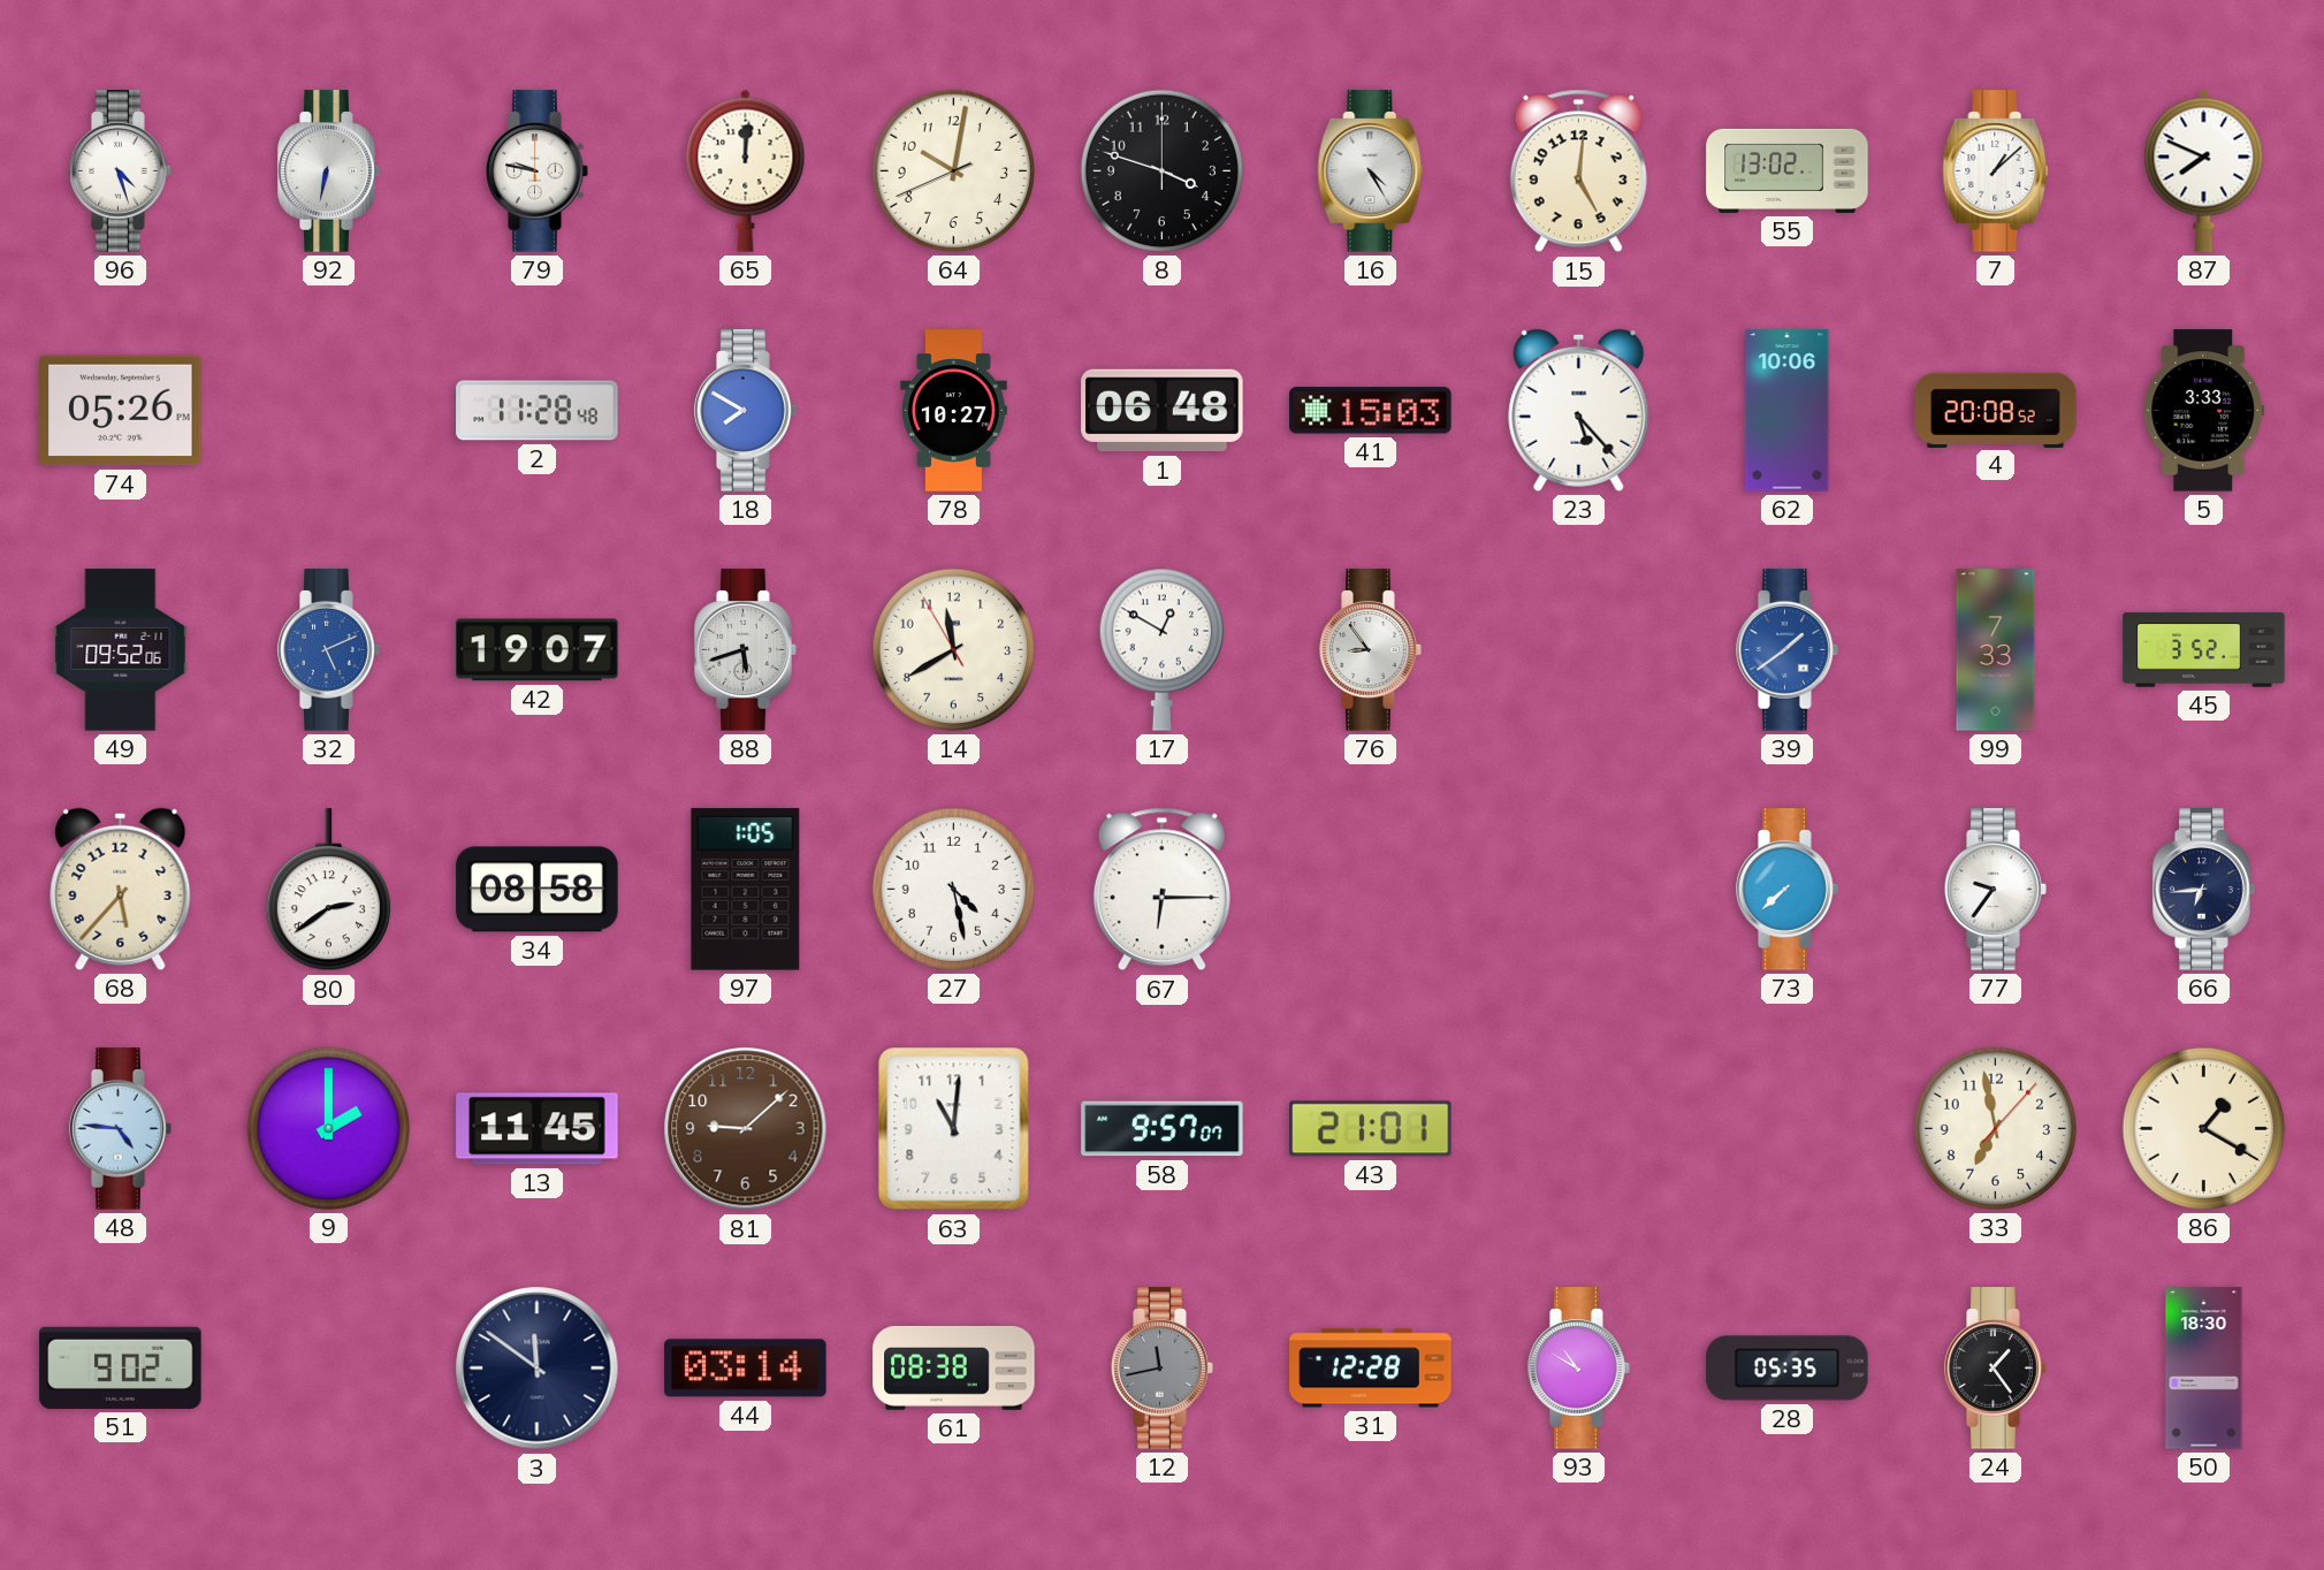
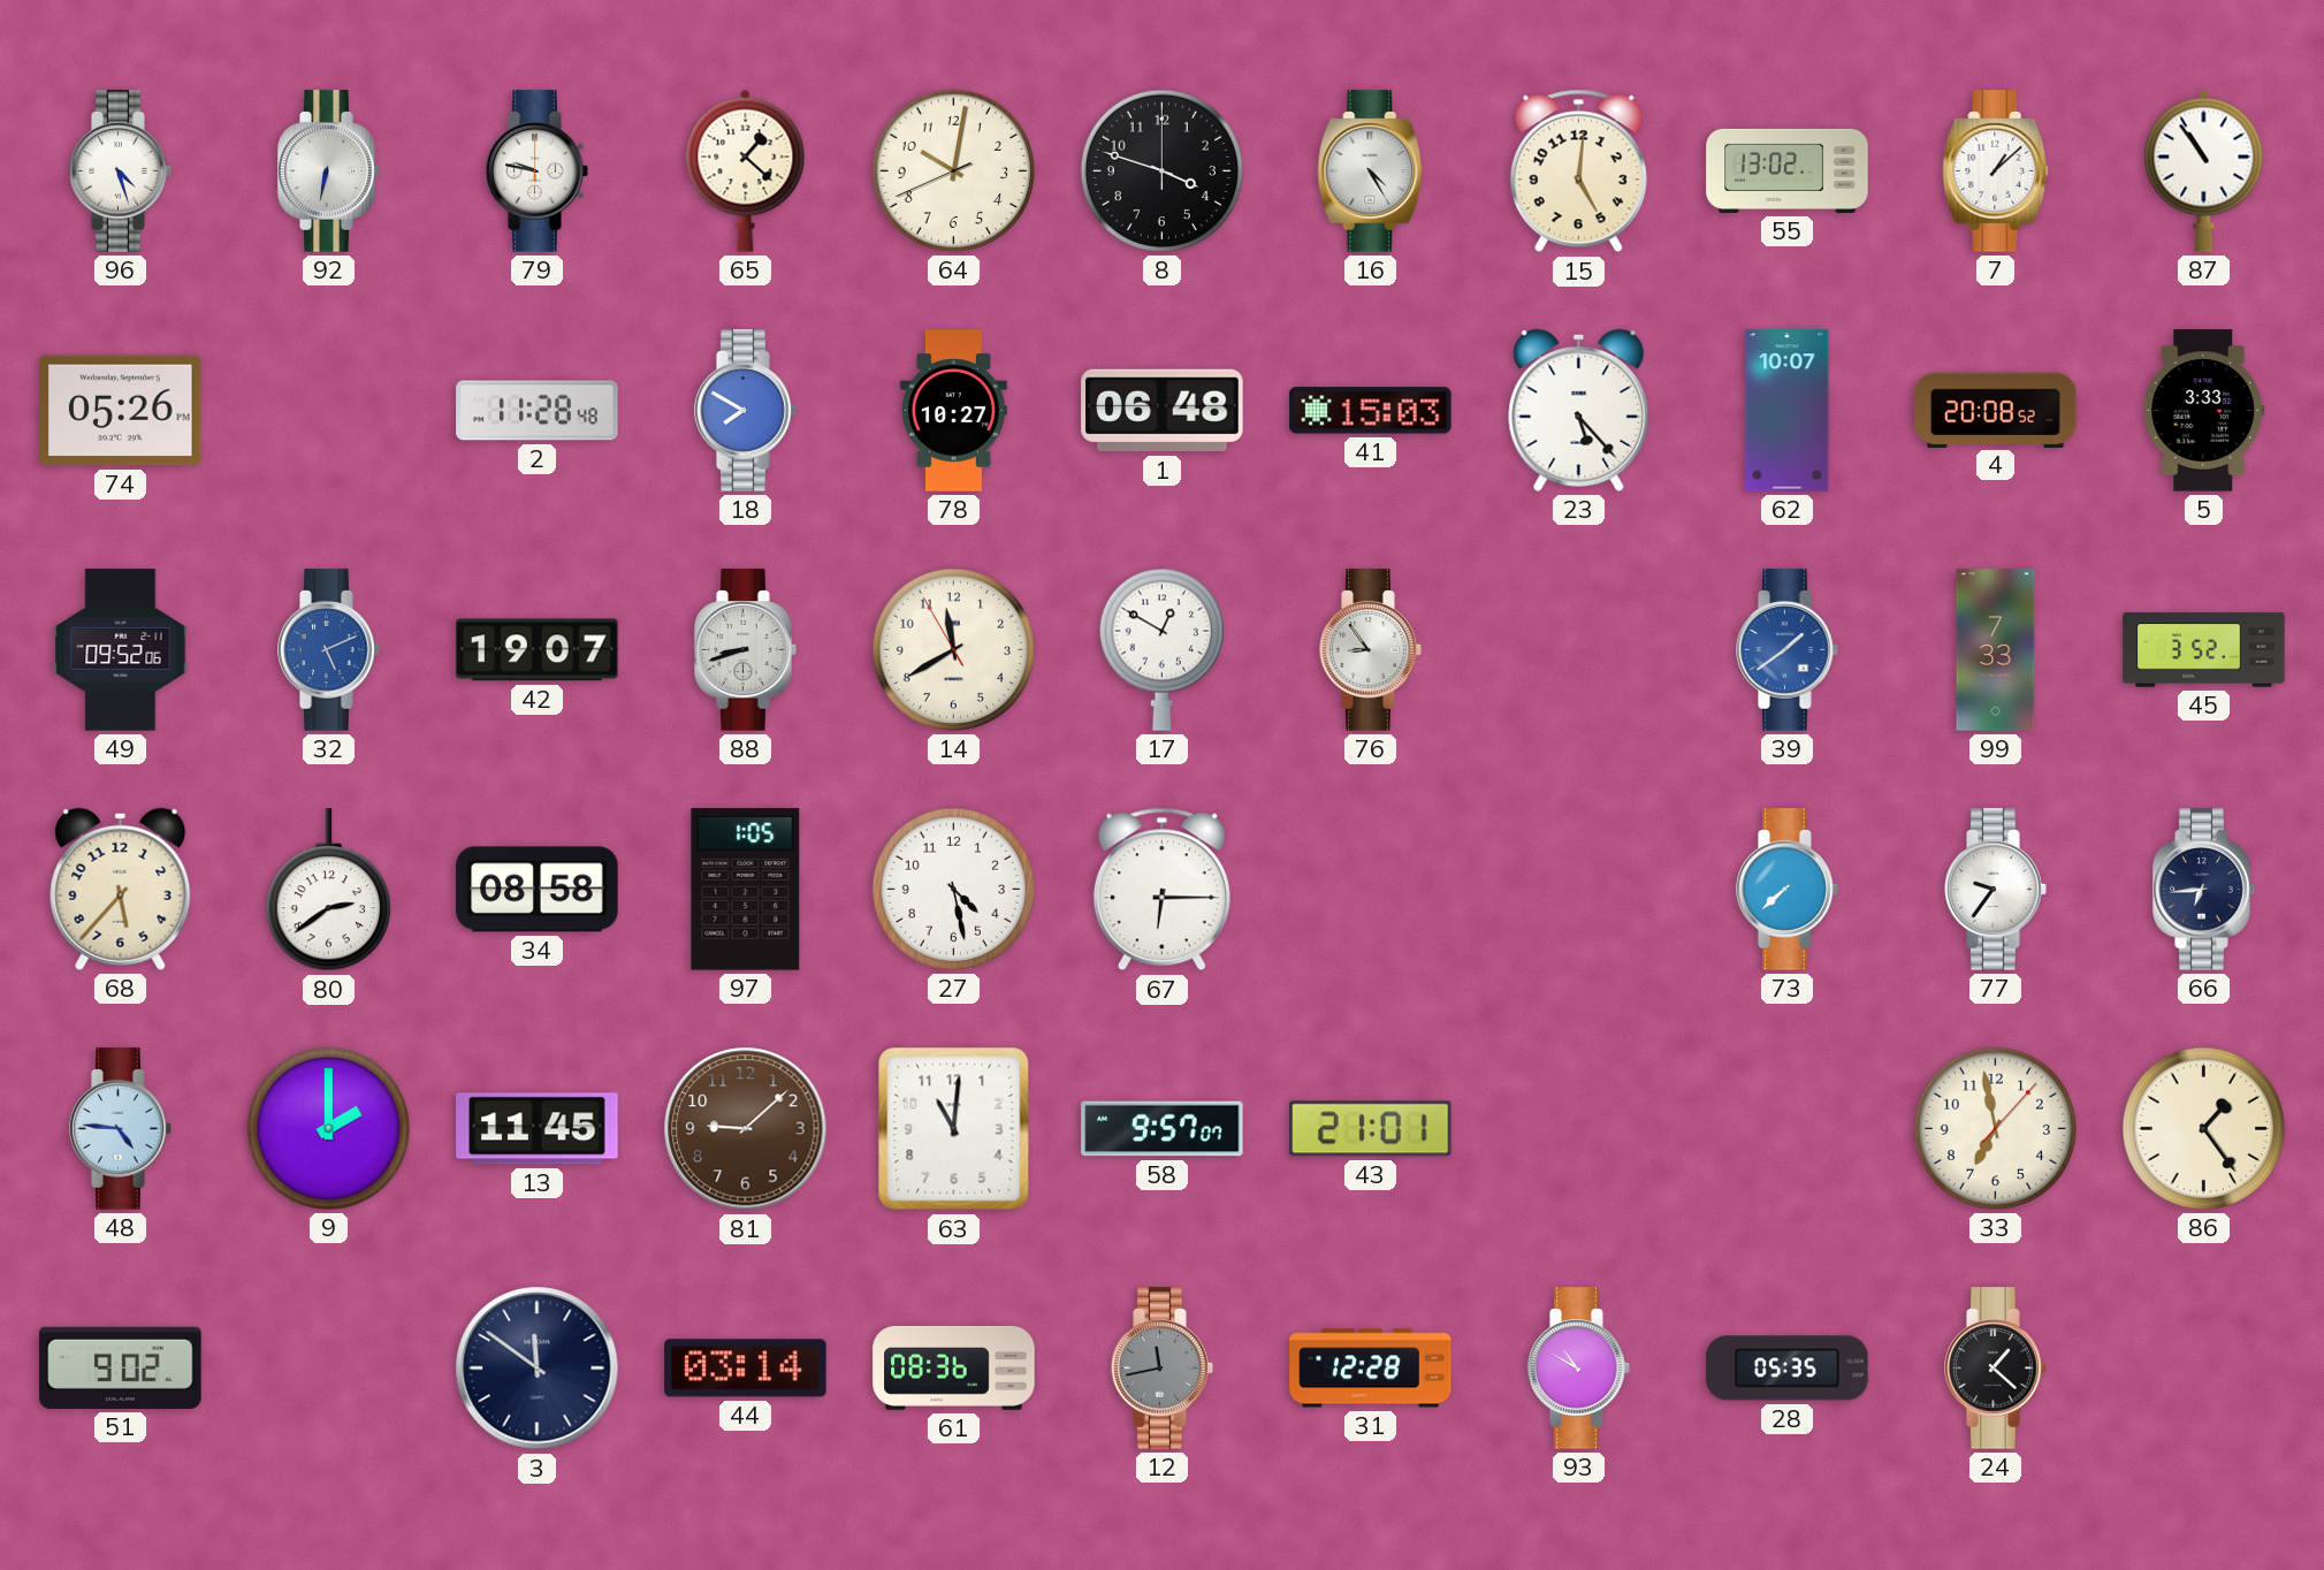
65: 12:01 -> 1:22 (746, 170)
87: 7:49 -> 10:54 (2204, 170)
62: 10:06 -> 10:07 (1788, 411)
88: 5:42 -> 8:42 (746, 650)
86: 1:20 -> 1:24 (2203, 1128)
61: 08:38 -> 08:36 (954, 1367)
24: 1:24 -> 1:22 (1996, 1369)
50: 18:30 -> none (2204, 1369)
